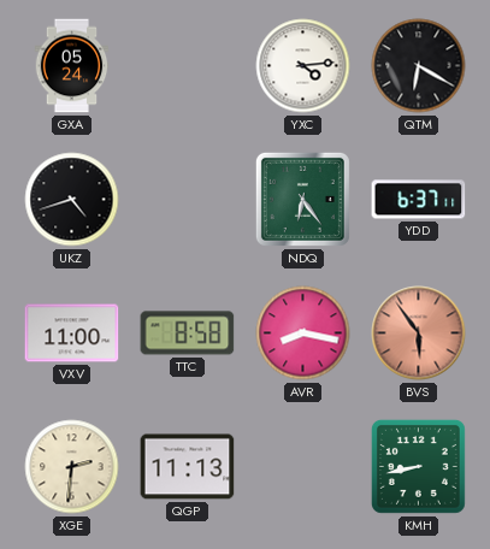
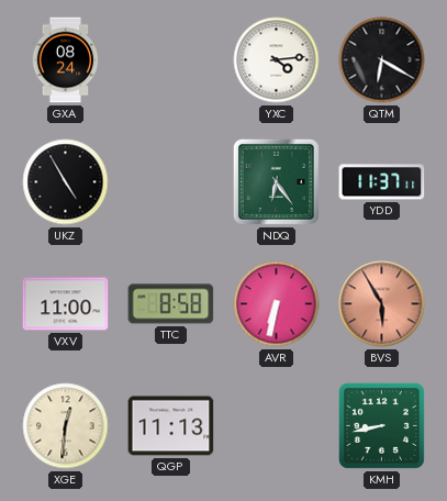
GXA: 05:24 -> 08:24 (66, 60)
UKZ: 4:42 -> 4:55 (66, 182)
YDD: 6:37 -> 11:37 (382, 182)
AVR: 8:17 -> 6:32 (277, 304)
BVS: 5:54 -> 5:55 (382, 304)
XGE: 2:31 -> 12:31 (66, 426)
